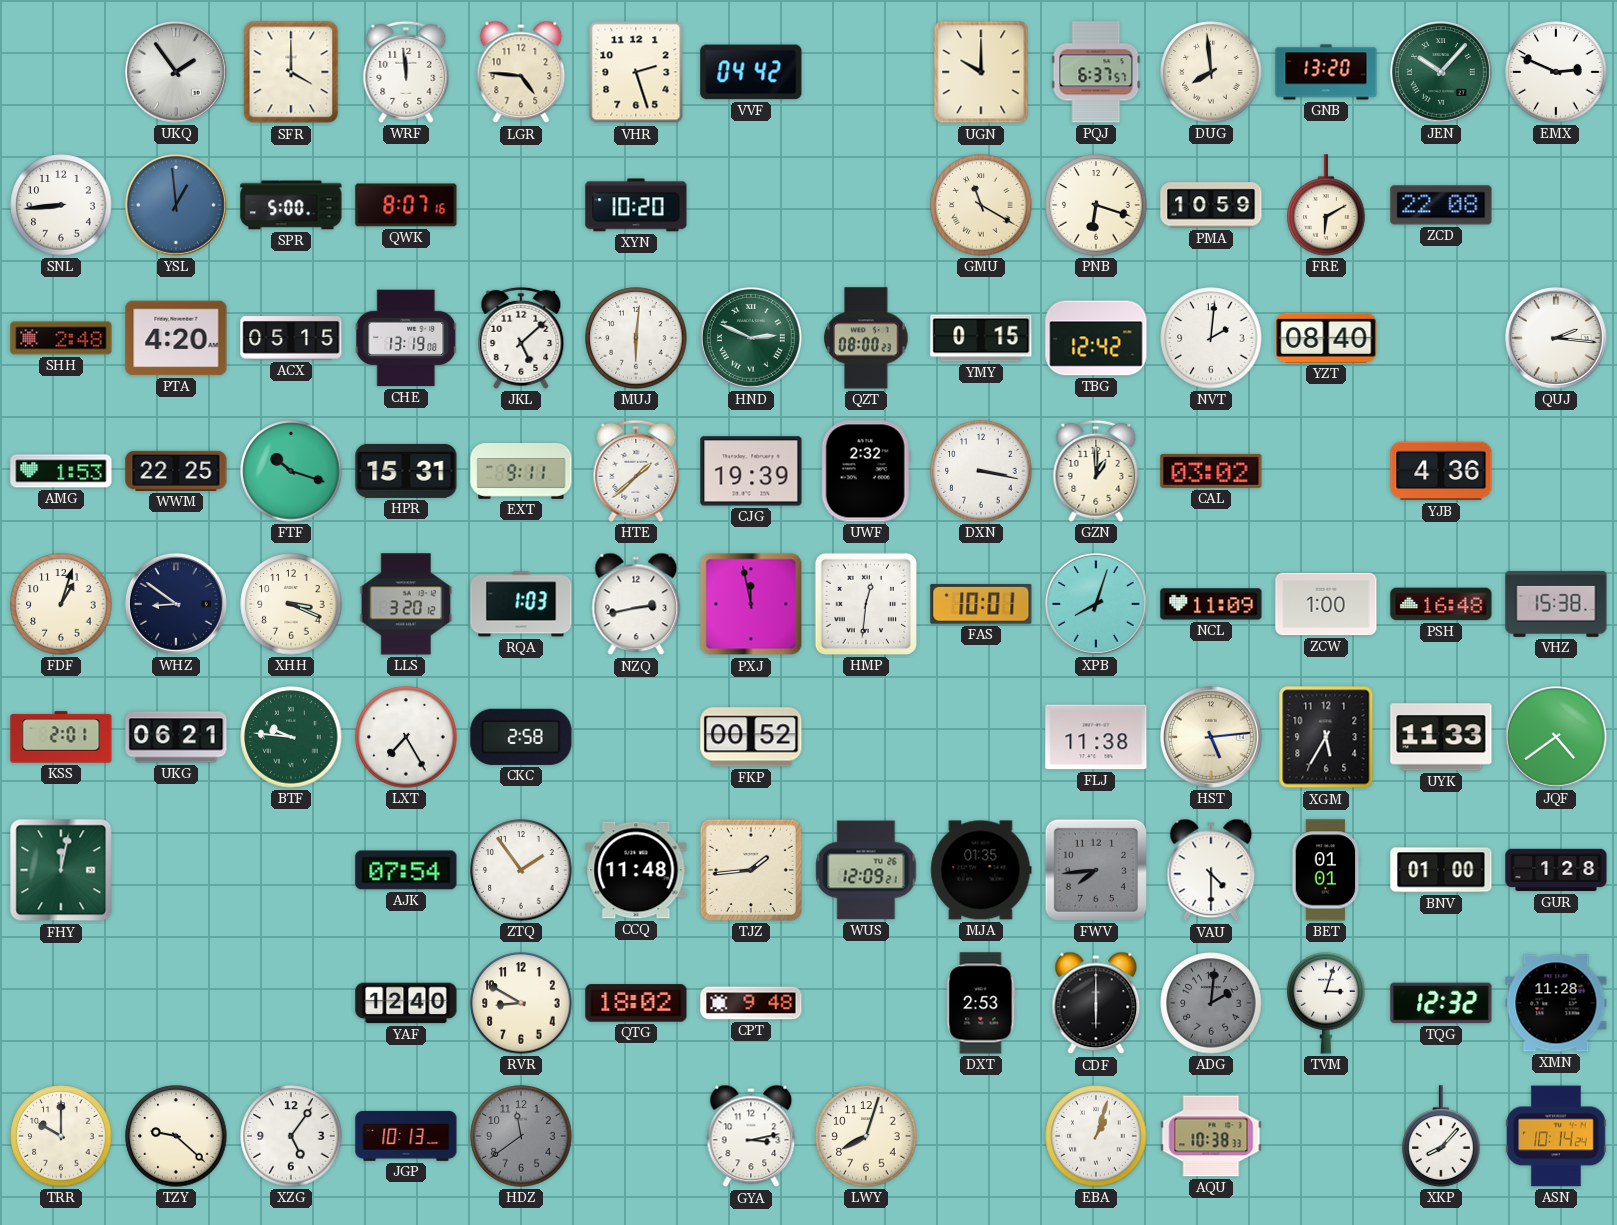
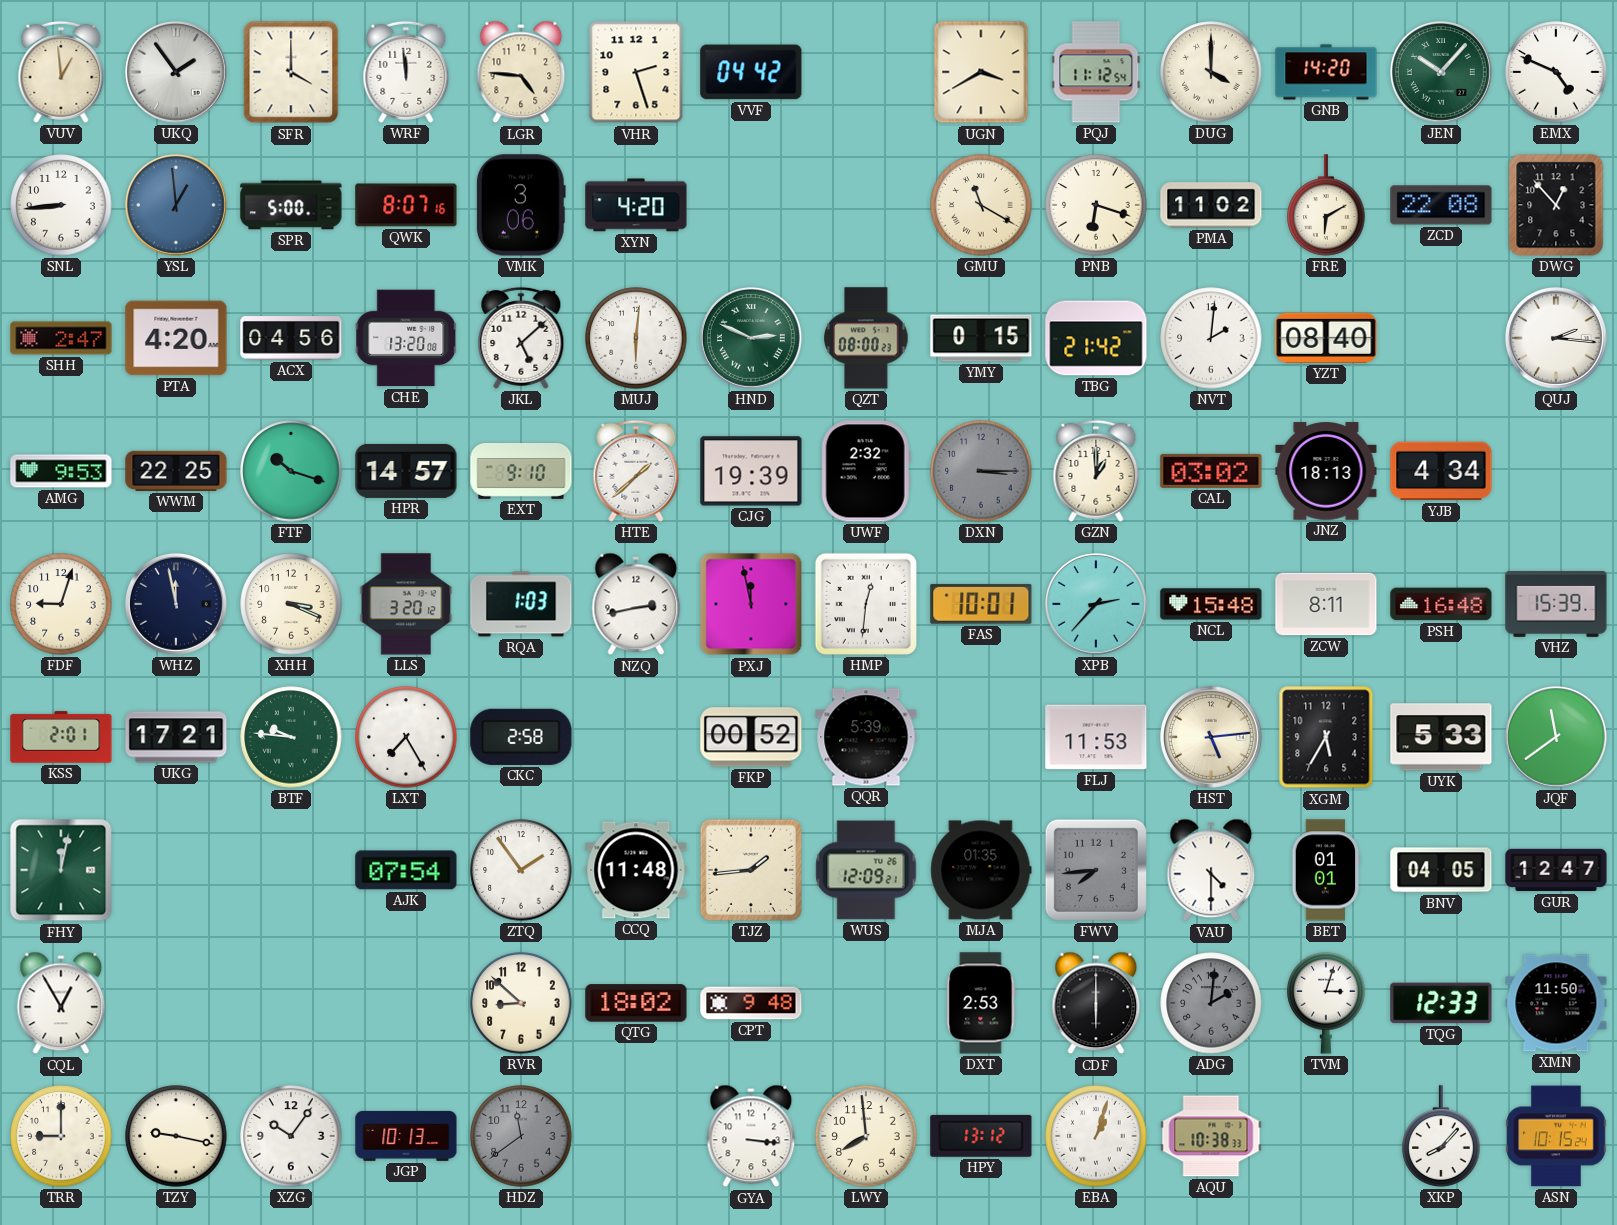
VUV: none -> 12:59 (61, 72)
UGN: 10:00 -> 3:40 (981, 72)
PQJ: 6:37 -> 11:12 (1096, 72)
DUG: 7:59 -> 4:00 (1211, 72)
GNB: 13:20 -> 14:20 (1326, 72)
EMX: 2:49 -> 4:49 (1556, 72)
VMK: none -> 3:06 (521, 205)
XYN: 10:20 -> 4:20 (636, 205)
PMA: 10:59 -> 11:02 (1211, 205)
DWG: none -> 12:53 (1556, 205)
SHH: 2:48 -> 2:47 (61, 338)
ACX: 05:15 -> 04:56 (291, 339)
CHE: 13:19 -> 13:20 (406, 338)
TBG: 12:42 -> 21:42 (1096, 338)
AMG: 1:53 -> 9:53 (61, 471)
HPR: 15:31 -> 14:57 (406, 471)
EXT: 9:11 -> 9:10 (521, 472)
DXN: 3:17 -> 3:15 (981, 471)
DXN dial: white -> grey (981, 471)
JNZ: none -> 18:13 (1326, 471)
YJB: 4:36 -> 4:34 (1441, 471)
FDF: 1:03 -> 9:03 (61, 604)
WHZ: 8:51 -> 11:58 (177, 605)
XPB: 8:03 -> 2:37 (1097, 605)
NCL: 11:09 -> 15:48 (1211, 604)
ZCW: 1:00 -> 8:11 (1326, 604)
VHZ: 15:38 -> 15:39 (1556, 604)
UKG: 06:21 -> 17:21 (176, 737)
QQR: none -> 5:39 (866, 737)
FLJ: 11:38 -> 11:53 (1096, 737)
UYK: 11:33 -> 5:33 (1441, 737)
JQF: 4:39 -> 11:39 (1557, 738)
BNV: 01:00 -> 04:05 (1441, 870)
GUR: 1:28 -> 12:47 (1556, 870)
CQL: none -> 12:55 (61, 1003)
YAF: 12:40 -> none (406, 1003)
RVR: 8:50 -> 8:52 (521, 1003)
TQG: 12:32 -> 12:33 (1441, 1003)
XMN: 11:28 -> 11:50 (1556, 1003)
TRR: 10:00 -> 9:00 (61, 1136)
TZY: 9:22 -> 9:17 (176, 1136)
XZG: 5:06 -> 10:06 (291, 1136)
GYA: 3:13 -> 3:16 (751, 1136)
LWY: 8:03 -> 7:59 (866, 1136)
HPY: none -> 13:12 (981, 1136)
ASN: 10:14 -> 10:15 (1556, 1136)
